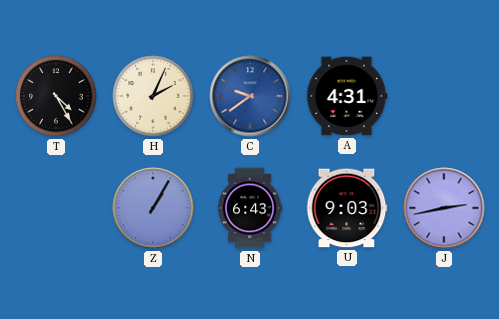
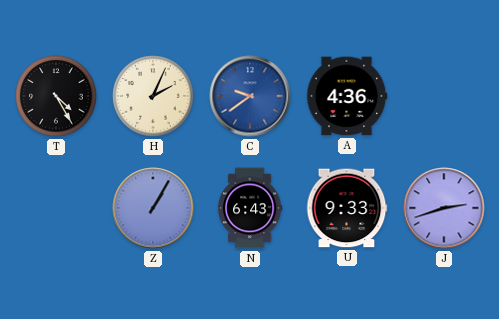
A: 4:31 -> 4:36 (347, 96)
U: 9:03 -> 9:33 (347, 208)
J: 2:43 -> 2:42 (444, 208)
